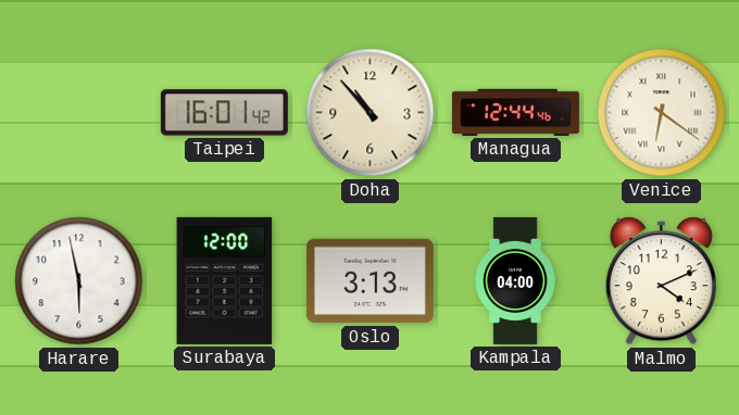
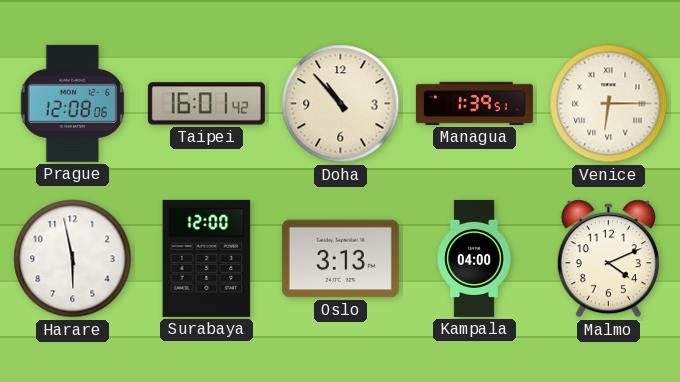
Prague: none -> 12:08 (73, 103)
Managua: 12:44 -> 1:39 (474, 103)
Venice: 6:21 -> 6:15 (609, 104)
